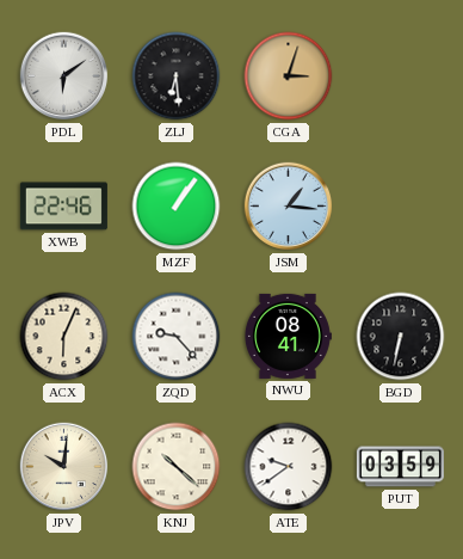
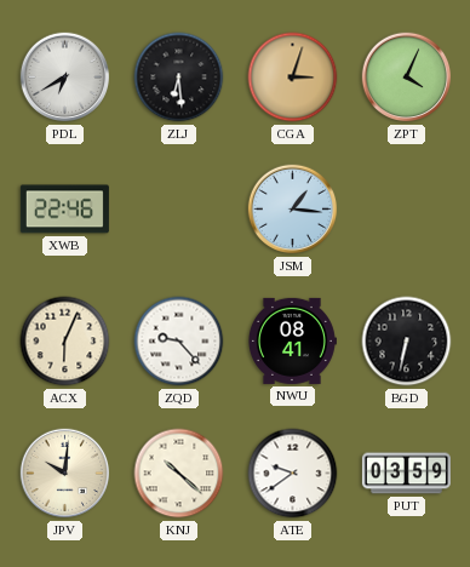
PDL: 6:09 -> 6:40 (65, 78)
ZPT: none -> 4:04 (407, 78)
MZF: 1:06 -> none (177, 207)
